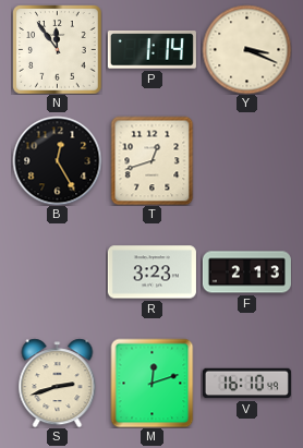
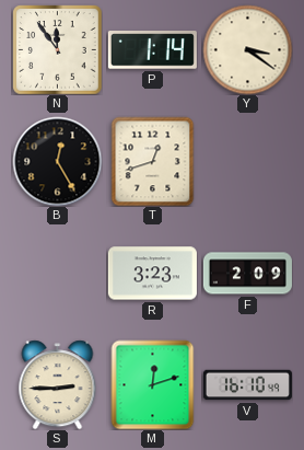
Y: 3:19 -> 3:21 (247, 49)
F: 2:13 -> 2:09 (247, 274)
S: 2:42 -> 2:45 (58, 384)
